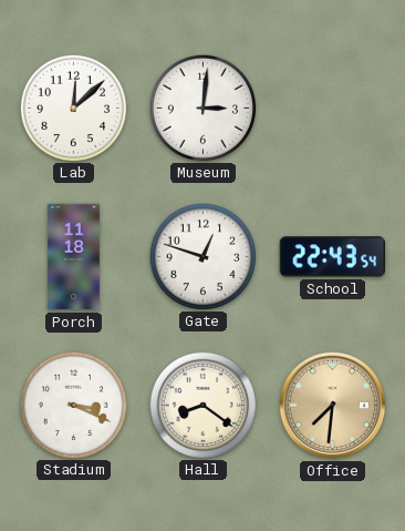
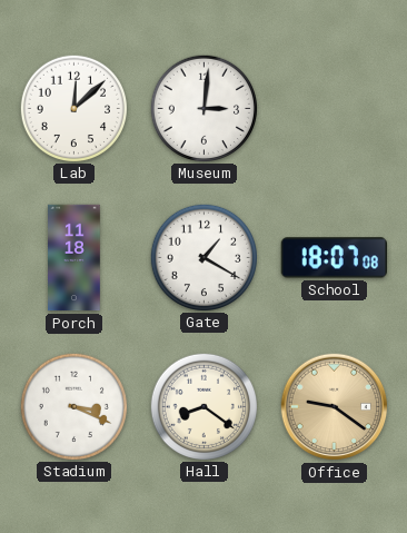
Gate: 12:48 -> 1:20 (203, 257)
School: 22:43 -> 18:07 (334, 258)
Office: 7:31 -> 9:21 (335, 407)
